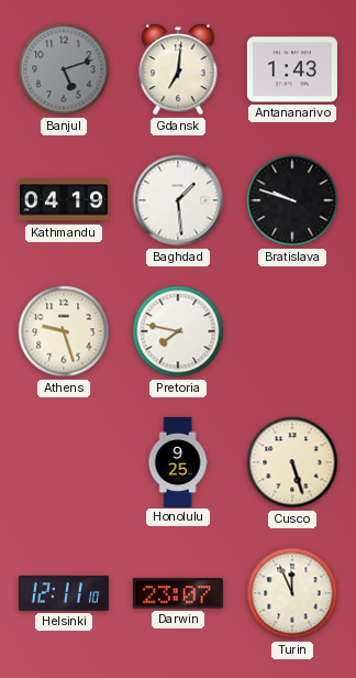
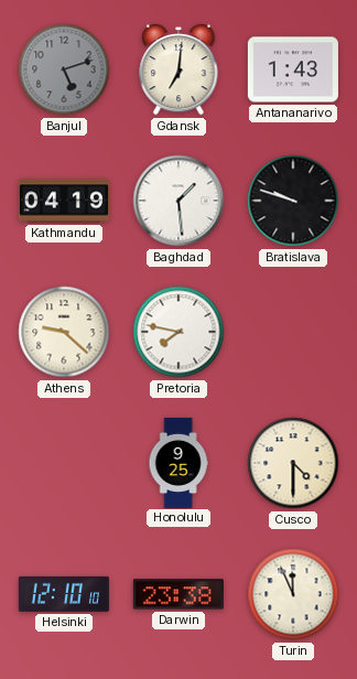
Athens: 9:27 -> 9:22 (64, 332)
Cusco: 5:27 -> 4:30 (293, 463)
Helsinki: 12:11 -> 12:10 (64, 594)
Darwin: 23:07 -> 23:38 (178, 594)
